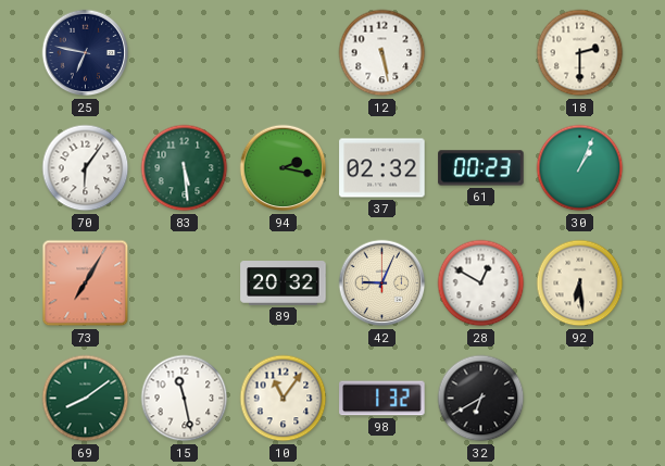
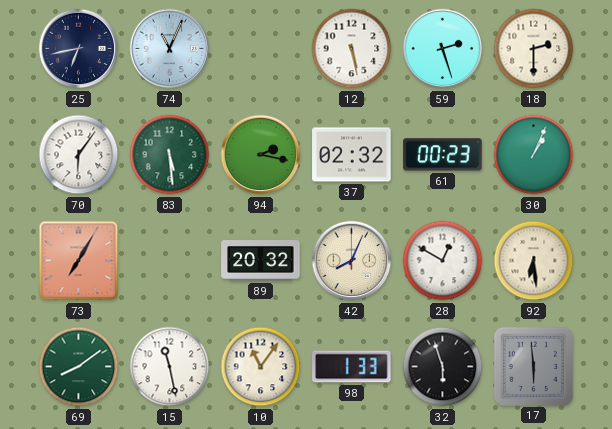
25: 6:47 -> 6:43 (79, 49)
74: none -> 11:04 (170, 49)
59: none -> 2:27 (443, 49)
42: 9:04 -> 8:04 (352, 261)
98: 1:32 -> 1:33 (352, 367)
32: 6:40 -> 5:57 (443, 367)
17: none -> 5:59 (533, 366)
